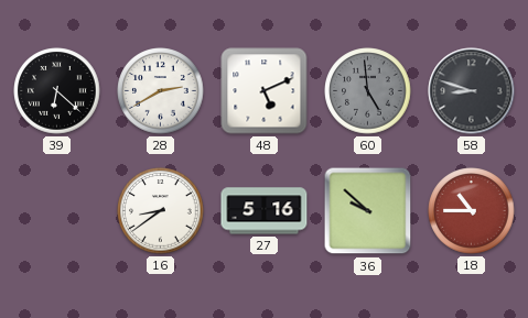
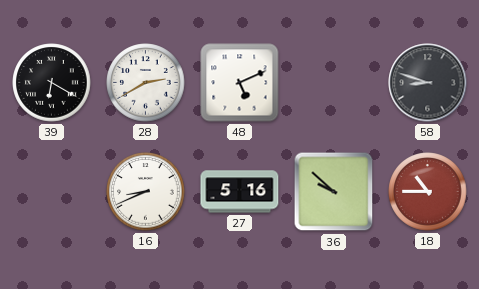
39: 6:22 -> 6:20 (52, 83)
60: 4:59 -> none (368, 91)
16: 8:39 -> 8:41 (146, 192)
